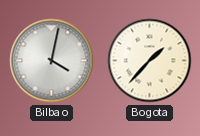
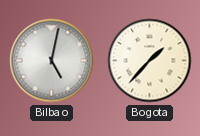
Bilbao: 4:02 -> 5:02 (52, 61)
